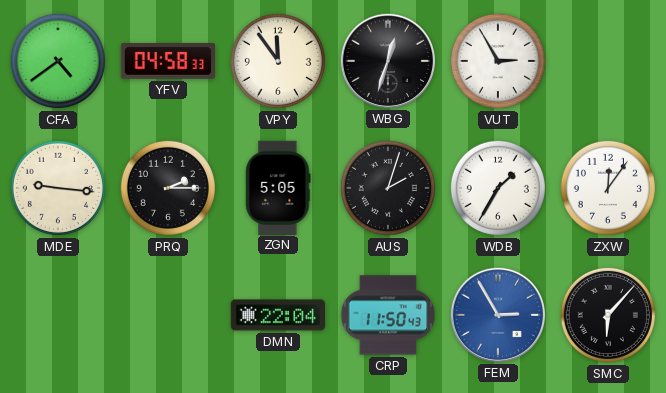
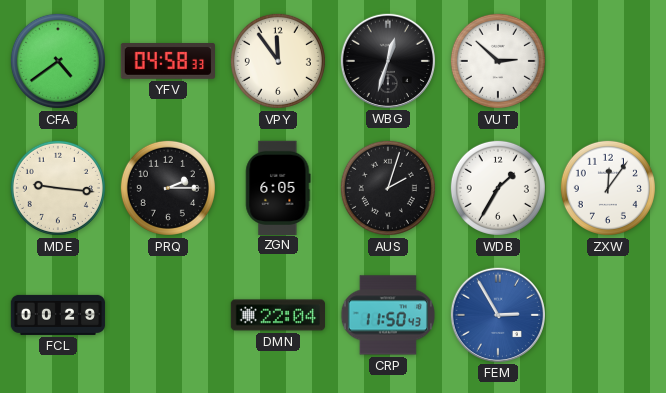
VUT: 2:55 -> 2:52 (498, 61)
ZGN: 5:05 -> 6:05 (278, 187)
FCL: none -> 00:29 (58, 315)
SMC: 6:07 -> none (608, 315)
